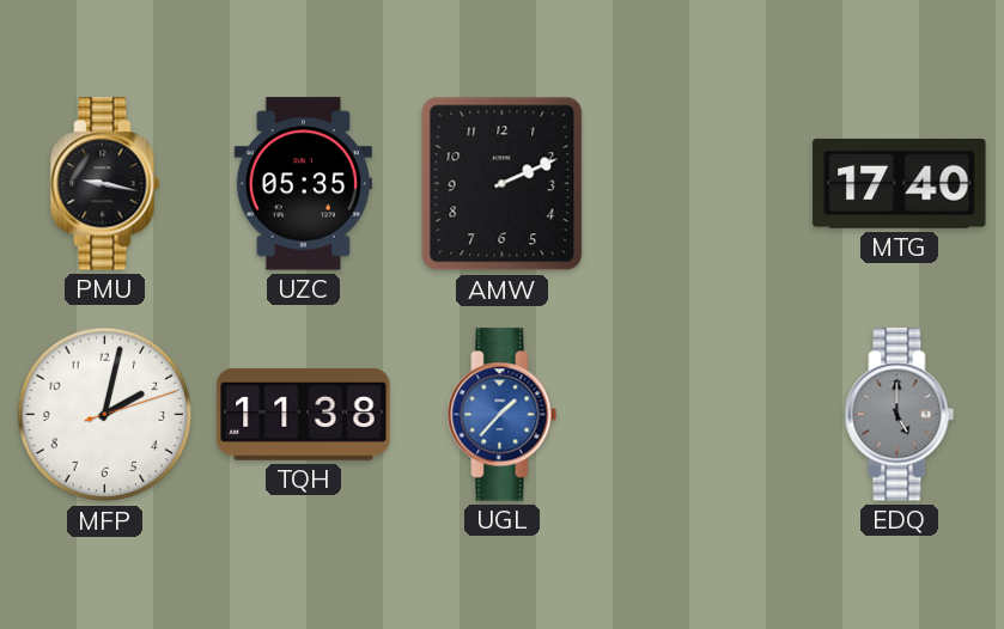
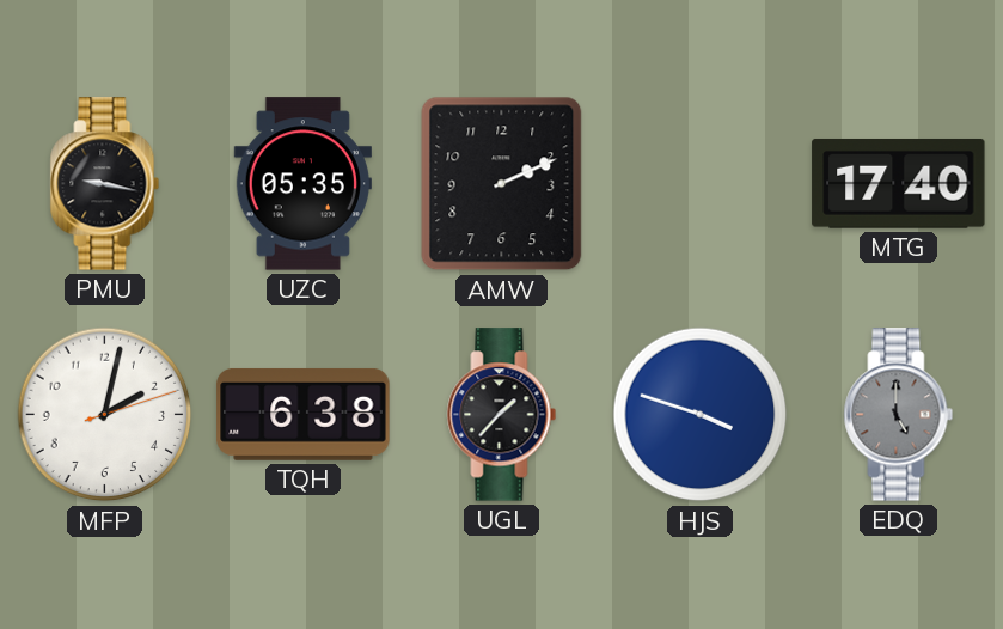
TQH: 11:38 -> 6:38 (304, 414)
UGL dial: blue -> black (502, 415)
HJS: none -> 3:48 (701, 415)
